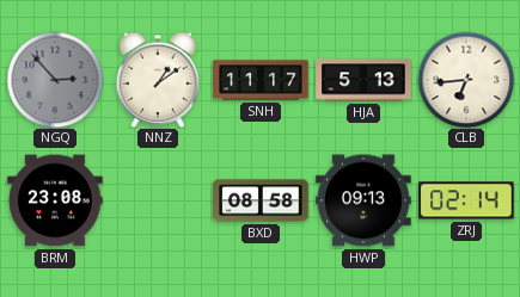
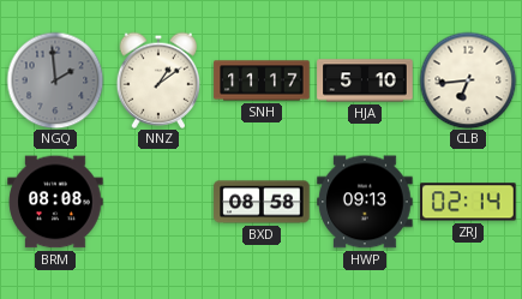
NGQ: 2:53 -> 1:59 (55, 80)
HJA: 5:13 -> 5:10 (365, 80)
BRM: 23:08 -> 08:08 (55, 202)
